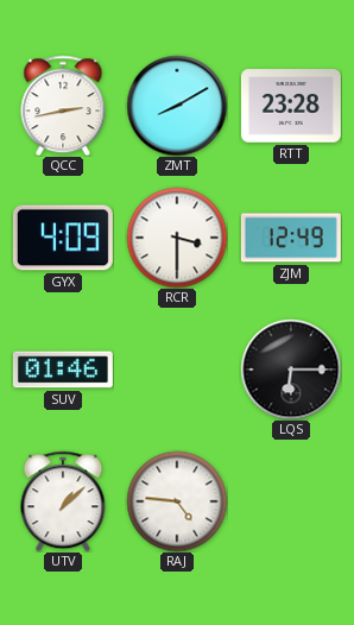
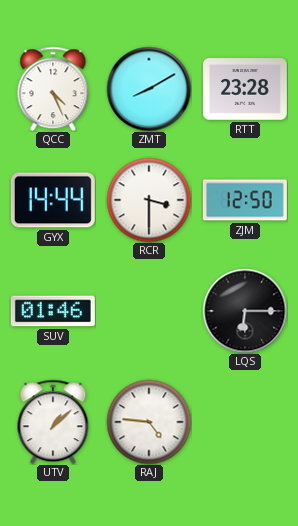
QCC: 2:43 -> 4:26 (53, 89)
GYX: 4:09 -> 14:44 (53, 200)
ZJM: 12:49 -> 12:50 (245, 200)
